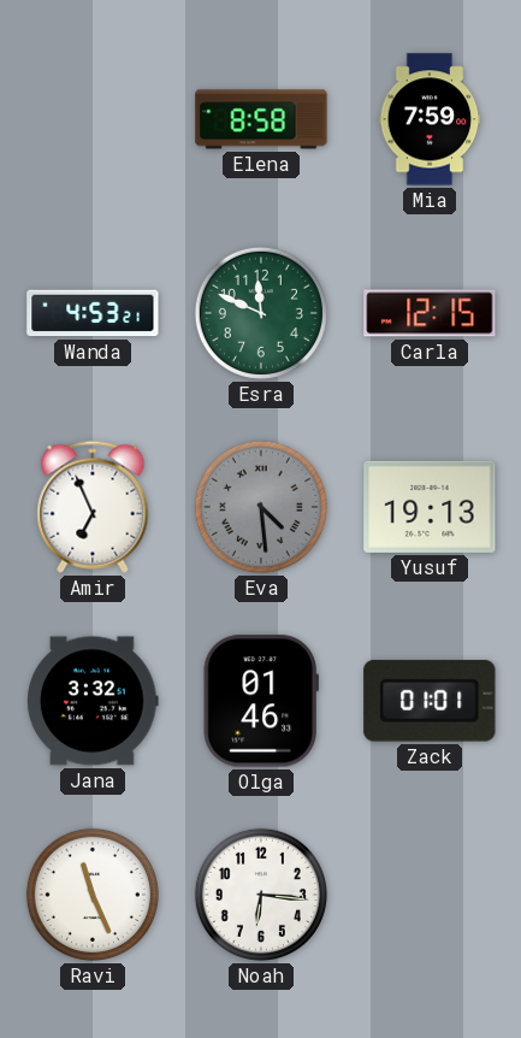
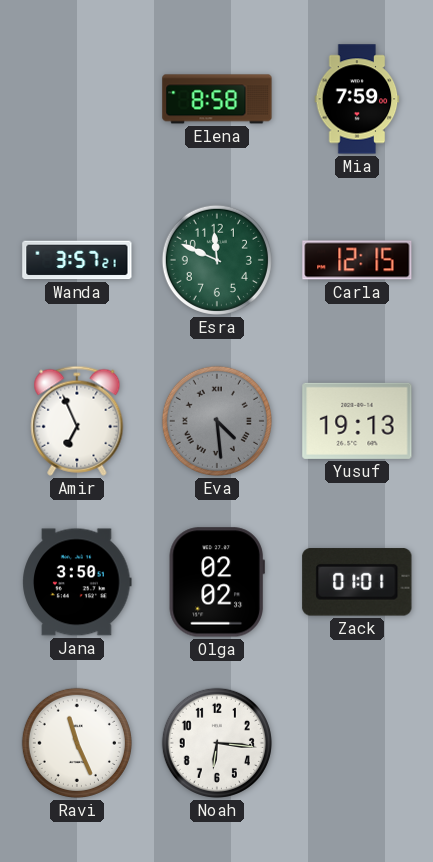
Wanda: 4:53 -> 3:57 (77, 260)
Jana: 3:32 -> 3:50 (77, 582)
Olga: 01:46 -> 02:02 (217, 582)
